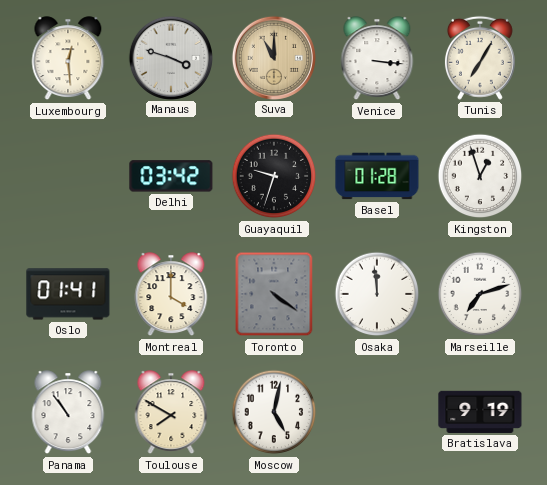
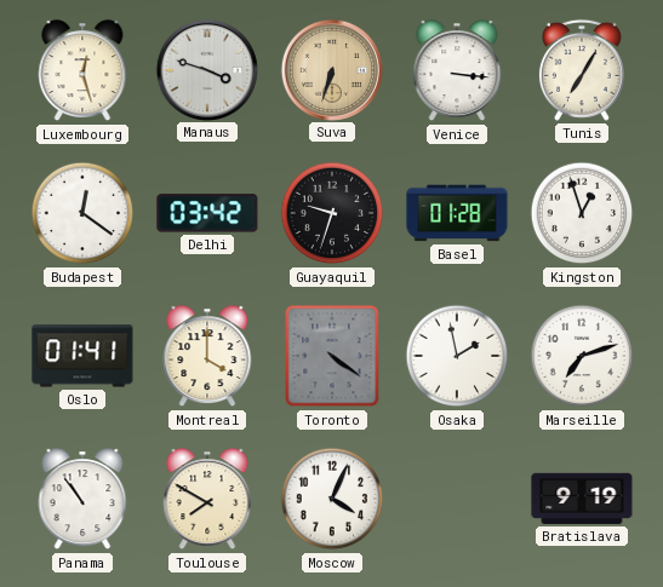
Luxembourg: 12:29 -> 12:27 (82, 71)
Suva: 11:00 -> 6:33 (331, 69)
Budapest: none -> 12:21 (82, 213)
Osaka: 11:59 -> 1:58 (457, 356)
Moscow: 5:02 -> 4:04 (332, 499)
